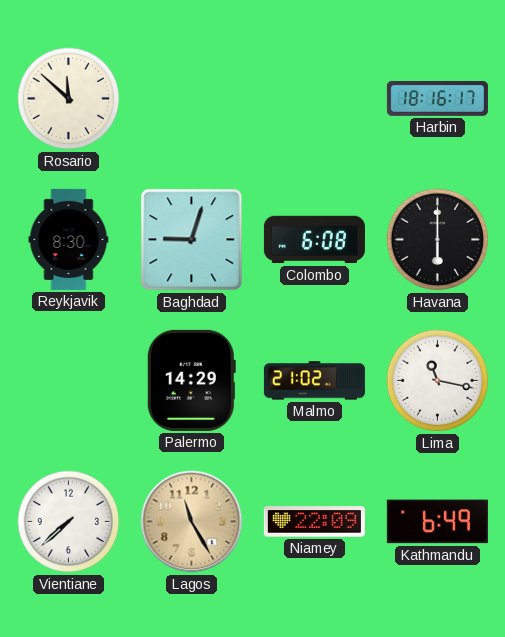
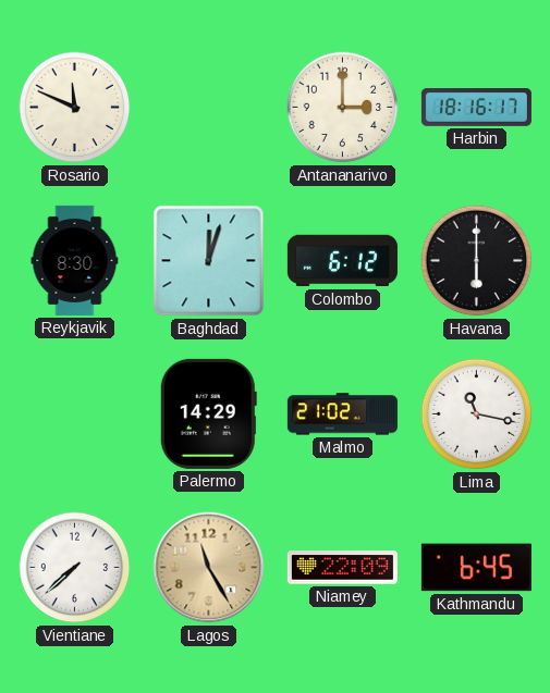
Rosario: 11:52 -> 11:49 (75, 108)
Antananarivo: none -> 3:00 (343, 108)
Baghdad: 9:03 -> 12:03 (209, 261)
Colombo: 6:08 -> 6:12 (342, 261)
Kathmandu: 6:49 -> 6:45 (476, 568)
